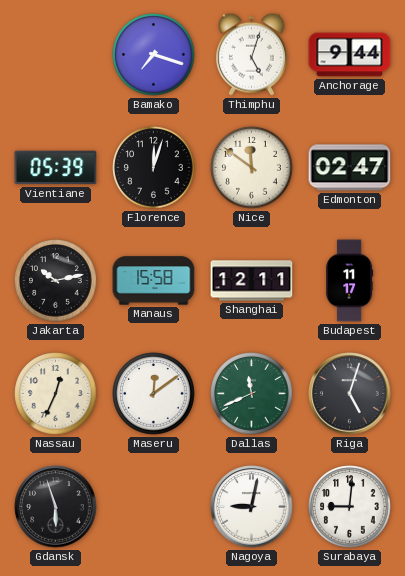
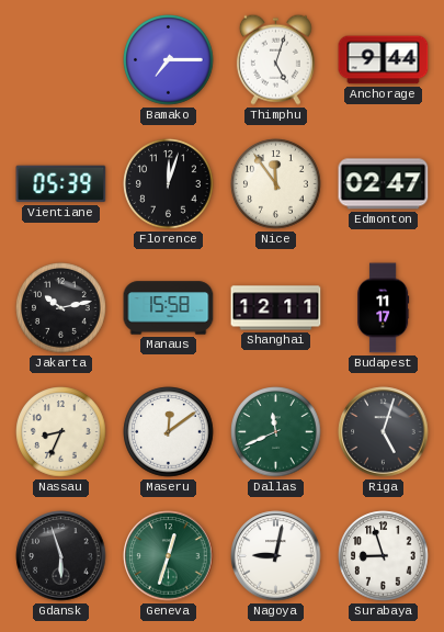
Bamako: 7:18 -> 7:15 (169, 60)
Nice: 11:51 -> 11:54 (276, 184)
Nassau: 12:34 -> 8:34 (61, 432)
Geneva: none -> 12:33 (169, 556)
Surabaya: 9:01 -> 8:57 (384, 556)
